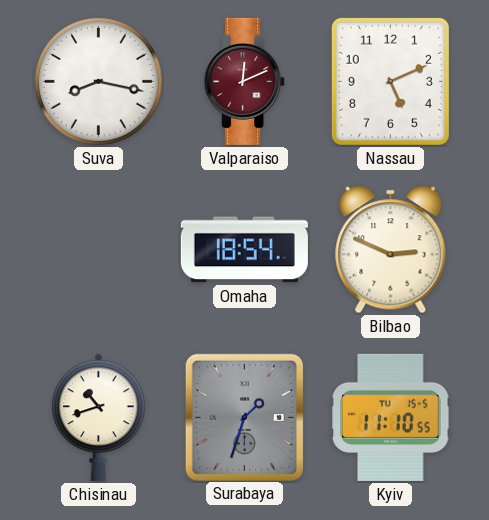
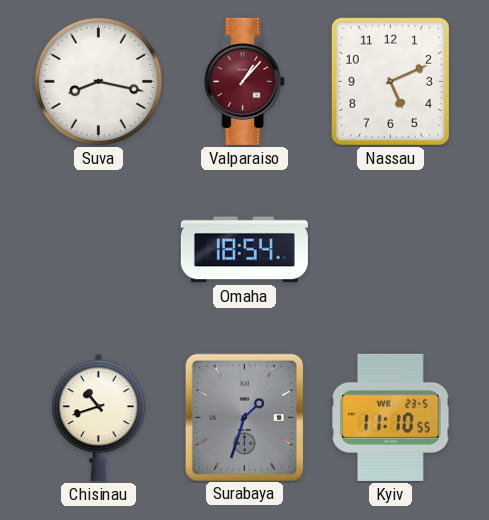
Valparaiso: 12:11 -> 1:07 (245, 81)
Bilbao: 2:49 -> none (391, 250)
Kyiv date: TU 15-5 -> WE 23-5 (391, 417)
